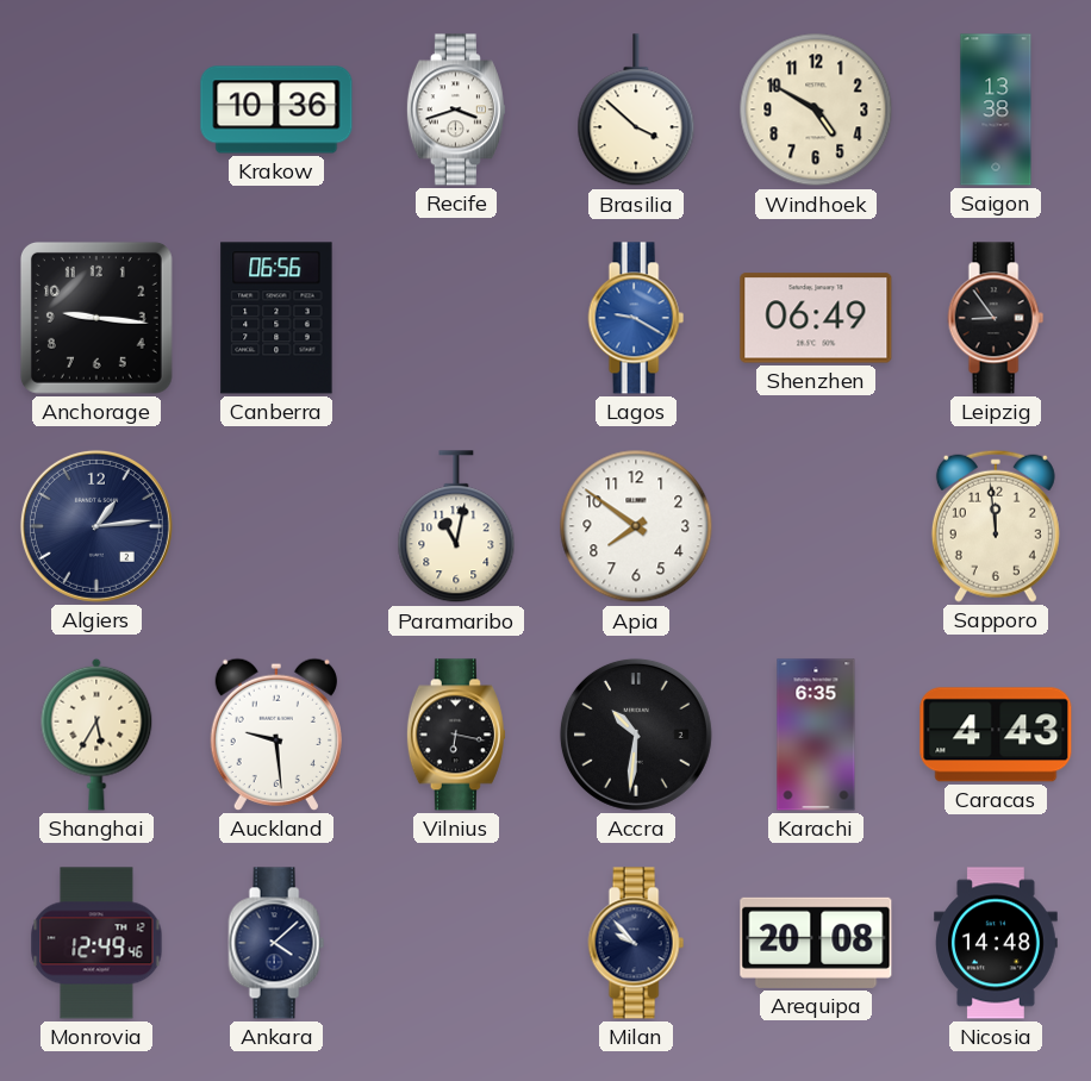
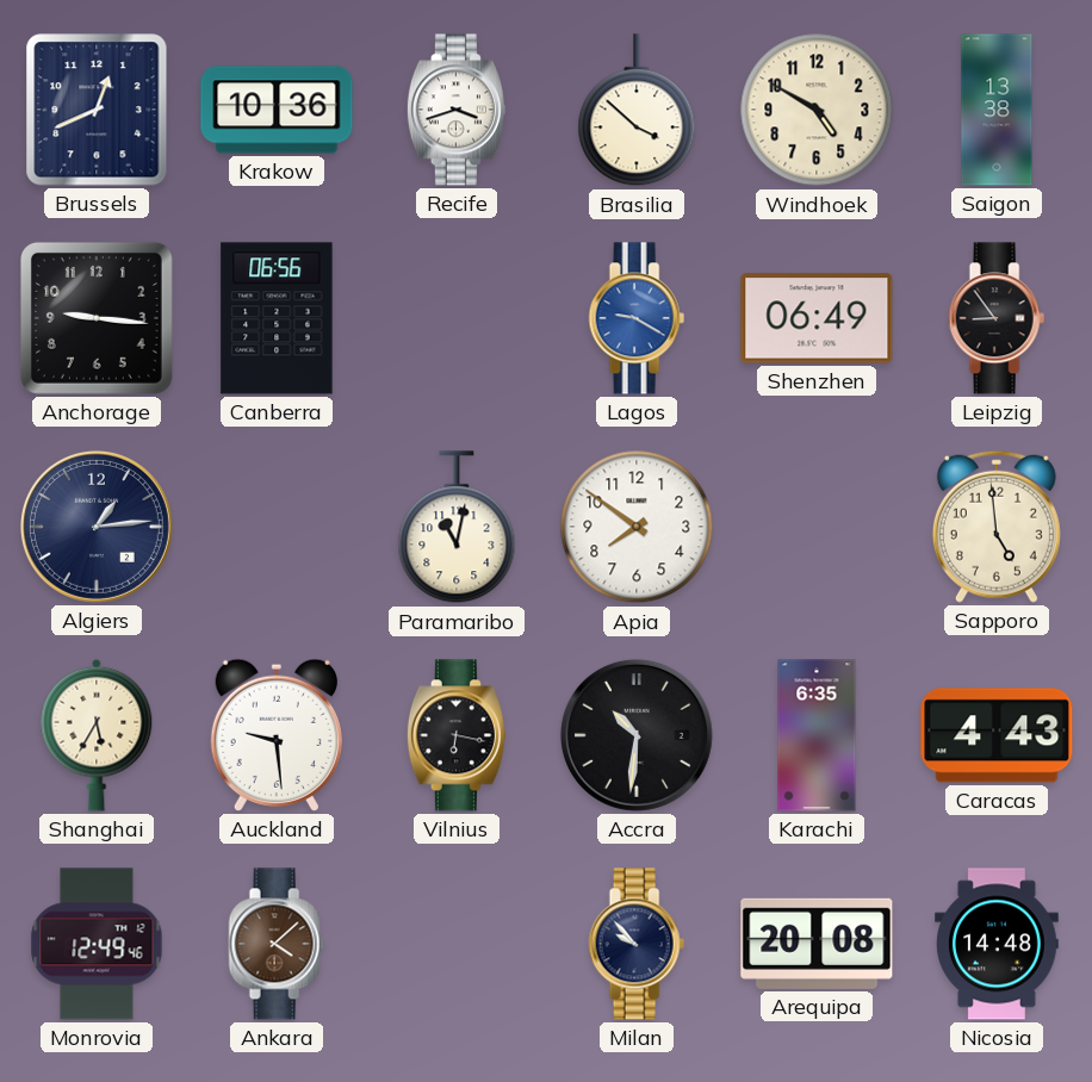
Brussels: none -> 12:41 (97, 110)
Sapporo: 11:59 -> 4:59 (997, 527)
Ankara dial: navy -> brown (277, 944)
